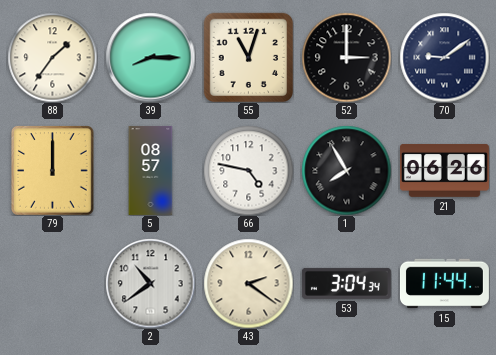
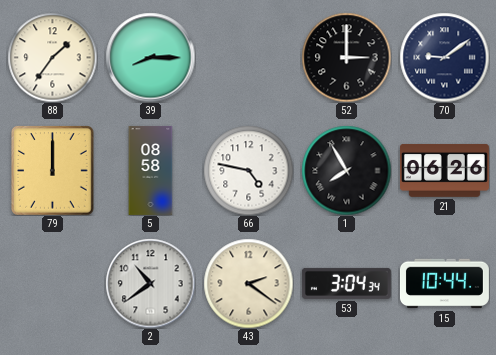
55: 11:03 -> none (248, 57)
5: 08:57 -> 08:58 (151, 170)
15: 11:44 -> 10:44 (444, 284)
